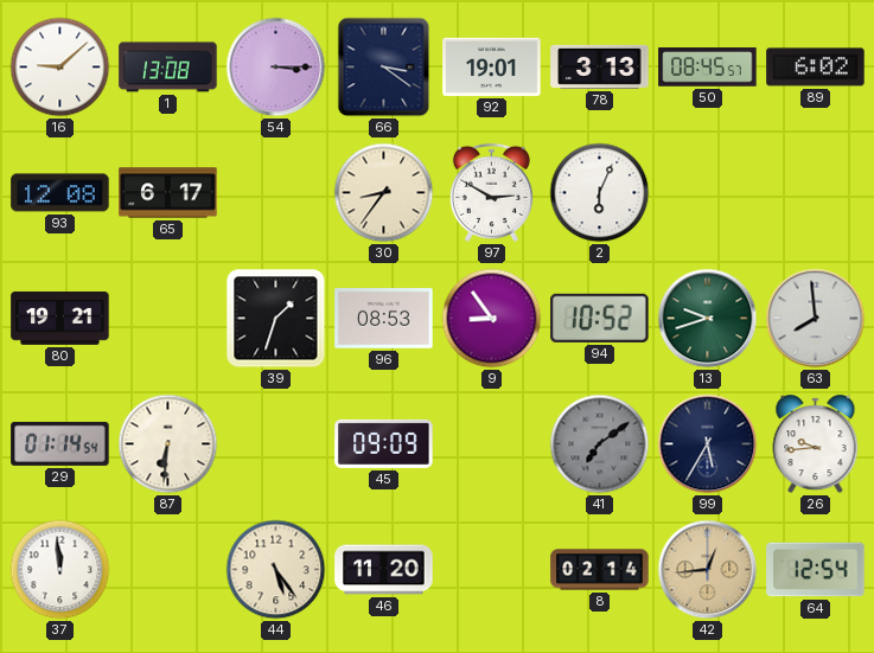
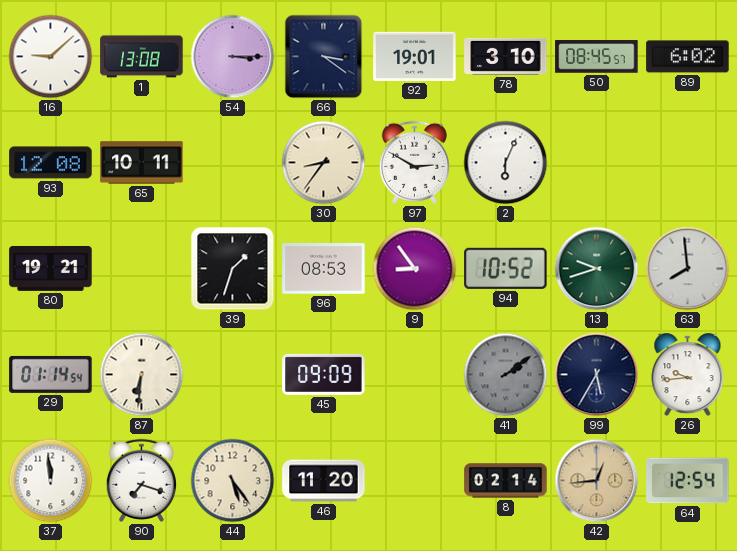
78: 3:13 -> 3:10 (506, 56)
65: 6:17 -> 10:11 (142, 163)
41: 7:09 -> 2:09 (506, 375)
90: none -> 7:18 (141, 480)
